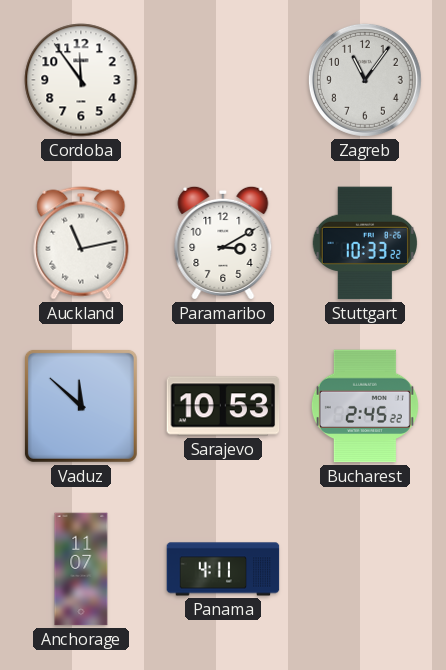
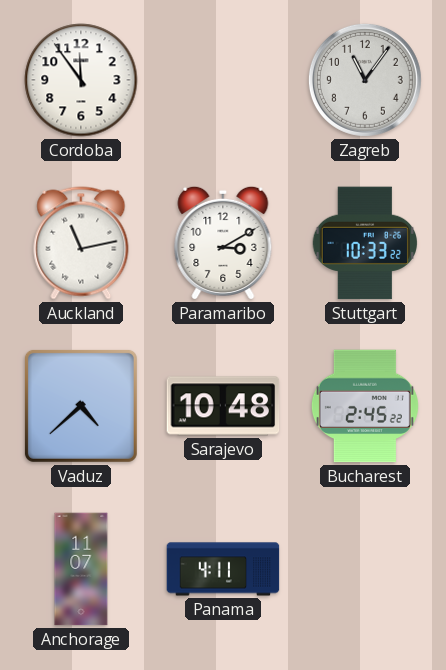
Vaduz: 11:52 -> 4:38 (81, 406)
Sarajevo: 10:53 -> 10:48 (223, 406)
